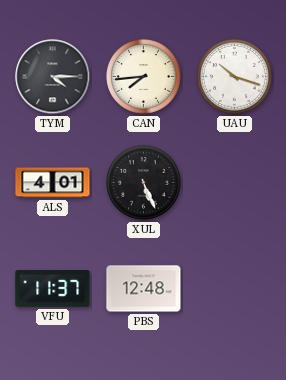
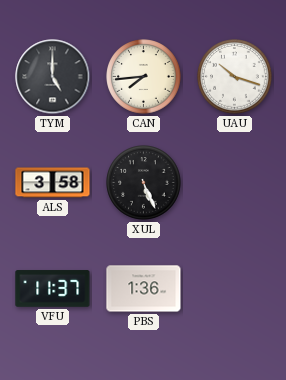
TYM: 4:15 -> 5:00 (53, 77)
ALS: 4:01 -> 3:58 (53, 183)
PBS: 12:48 -> 1:36 (144, 289)
